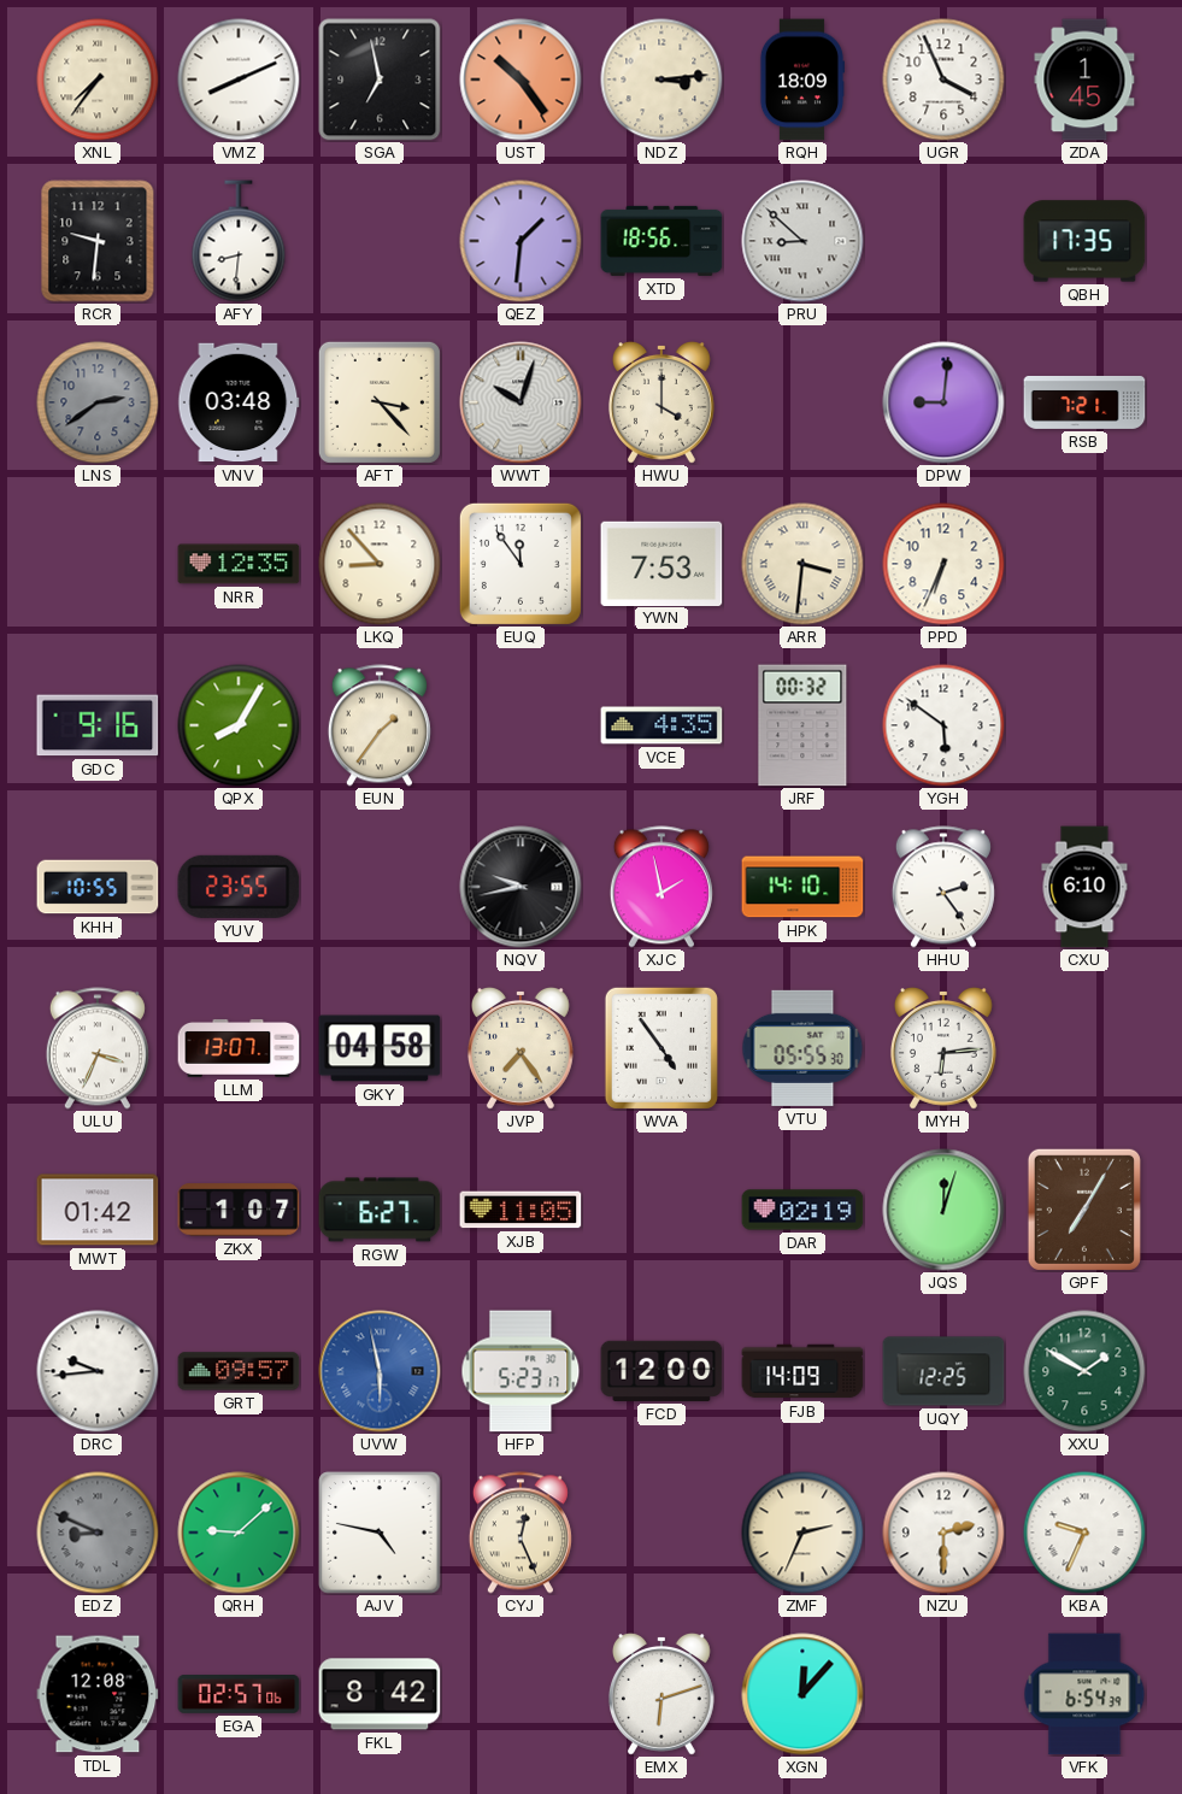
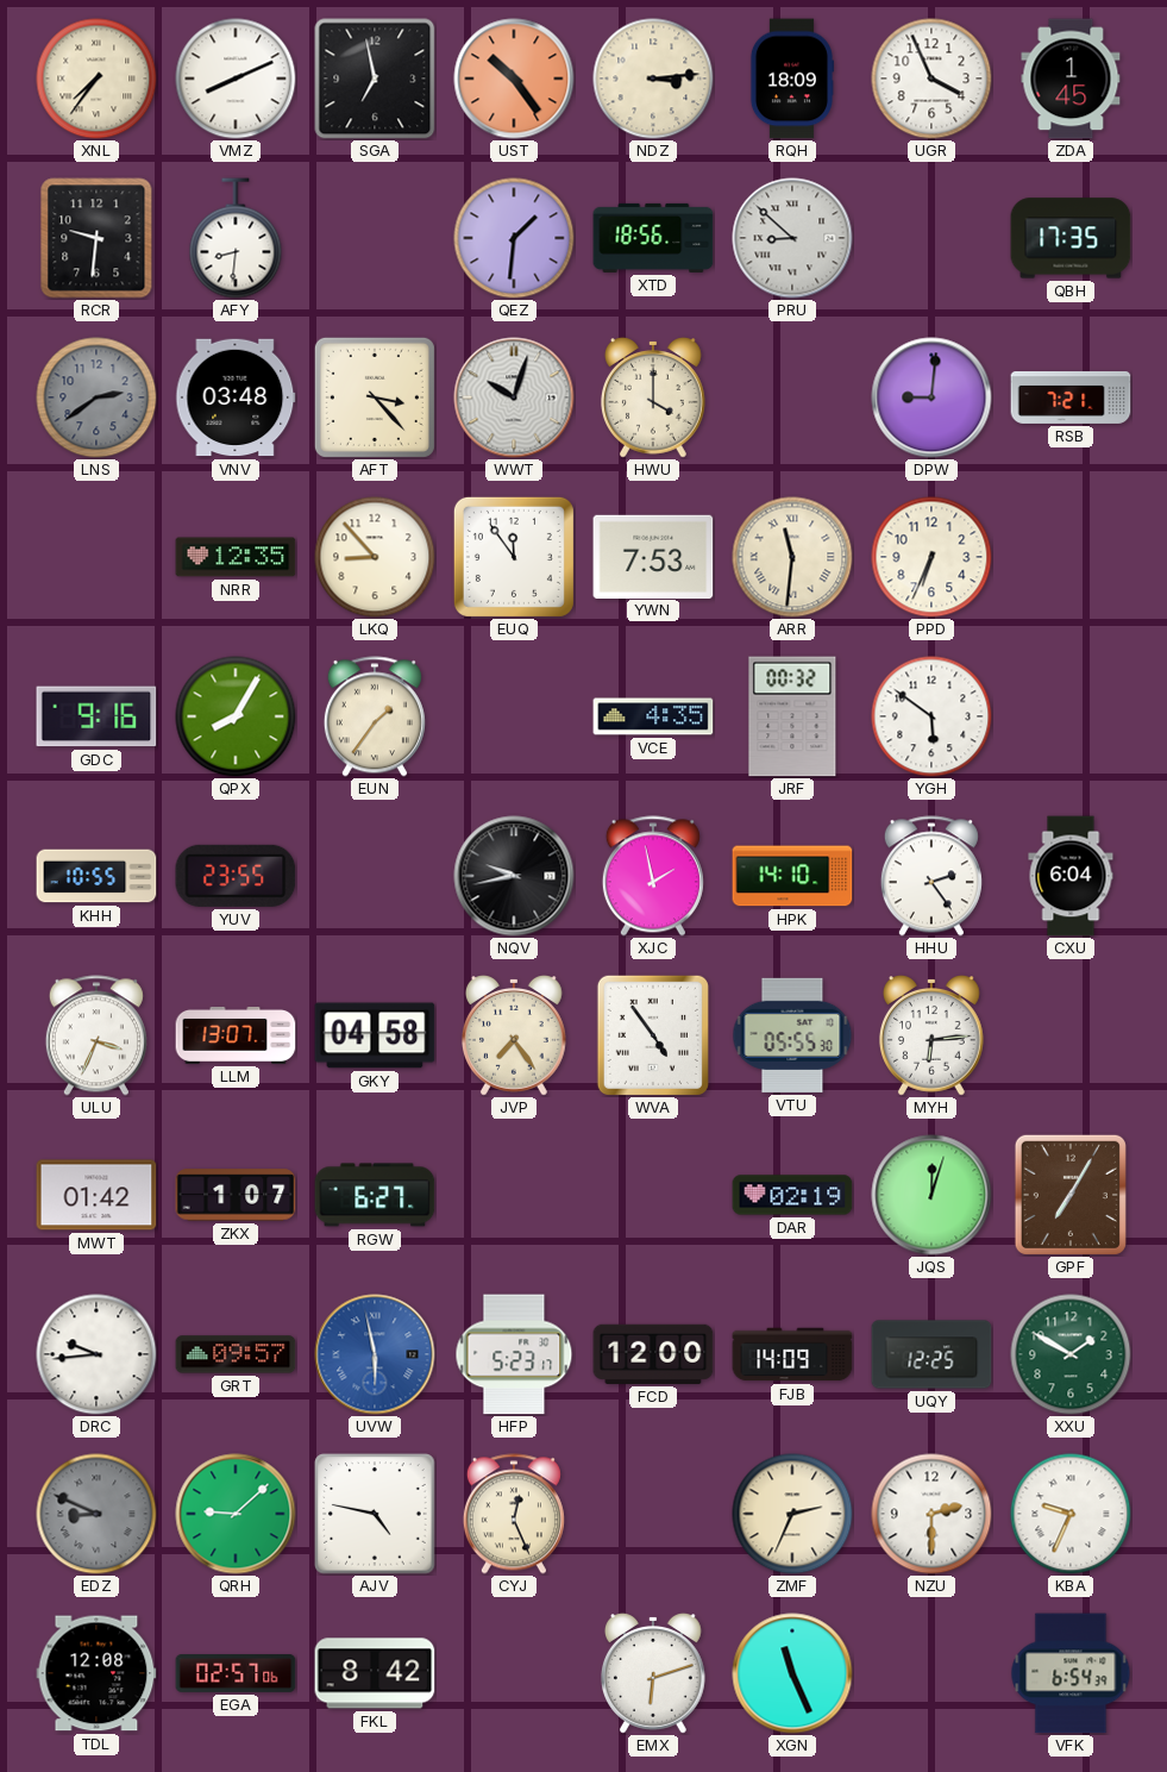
ARR: 3:31 -> 11:31 (792, 557)
CXU: 6:10 -> 6:04 (1071, 876)
XJB: 11:05 -> none (521, 1210)
XGN: 12:07 -> 11:26 (792, 1673)
